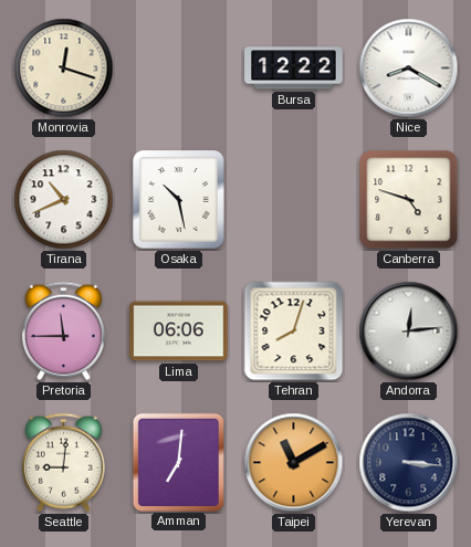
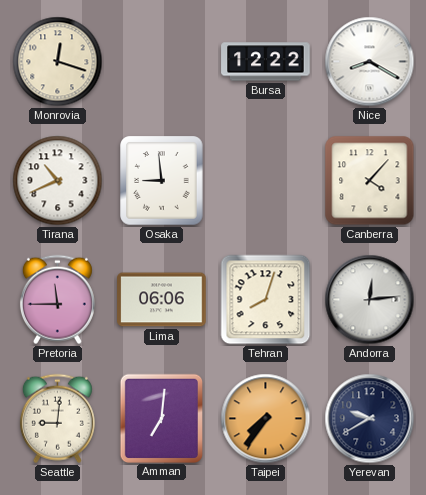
Osaka: 10:28 -> 8:59 (162, 181)
Canberra: 4:48 -> 4:07 (370, 181)
Taipei: 11:10 -> 7:36 (266, 419)
Yerevan: 3:16 -> 9:40 (370, 419)
